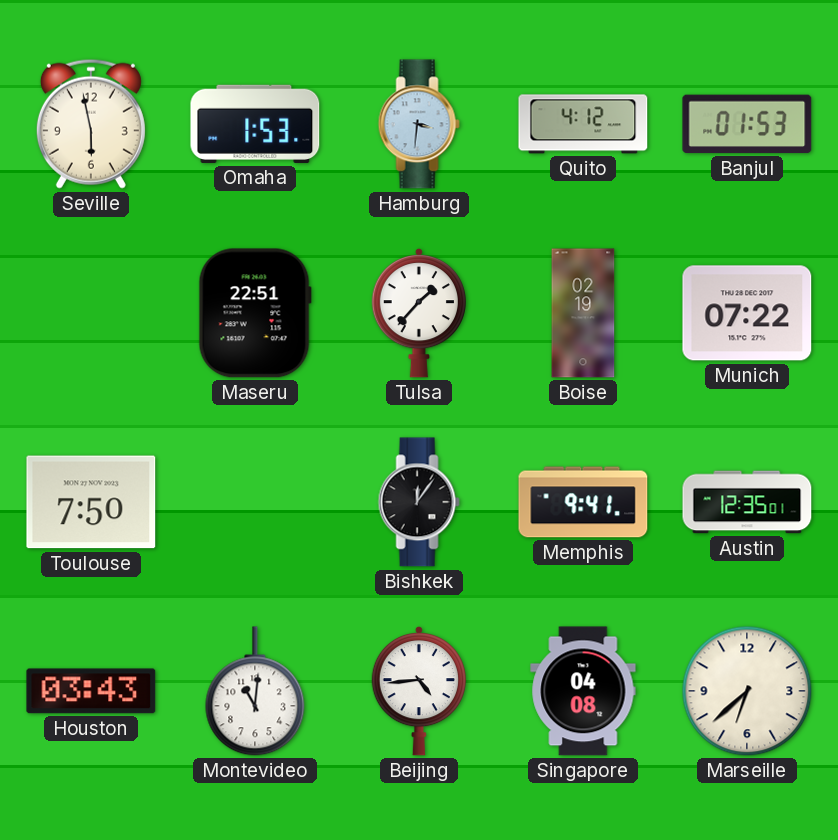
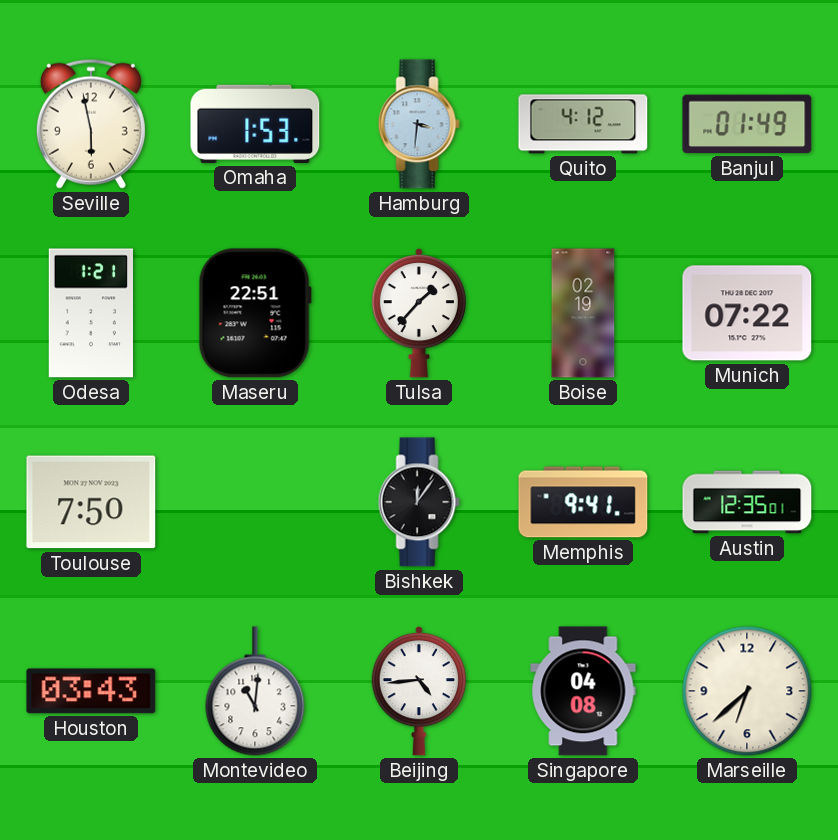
Banjul: 01:53 -> 01:49 (747, 124)
Odesa: none -> 1:21 (90, 313)
